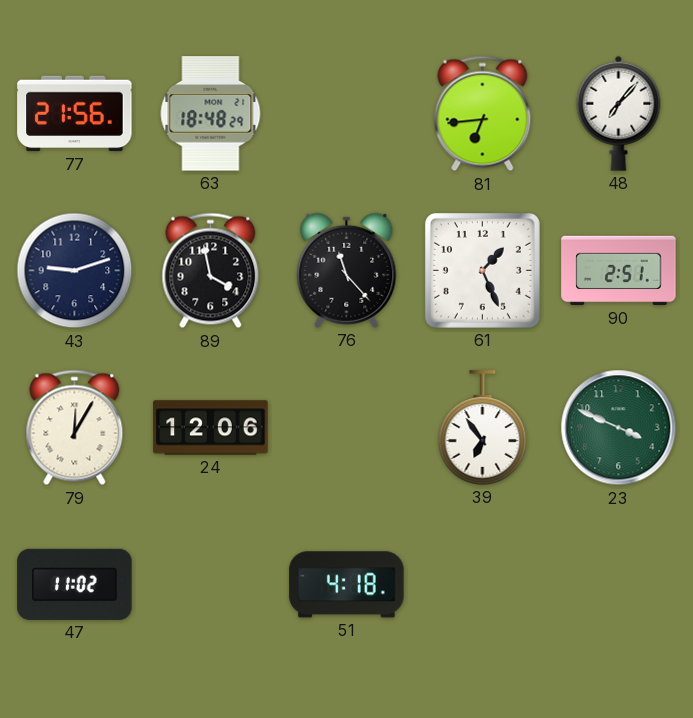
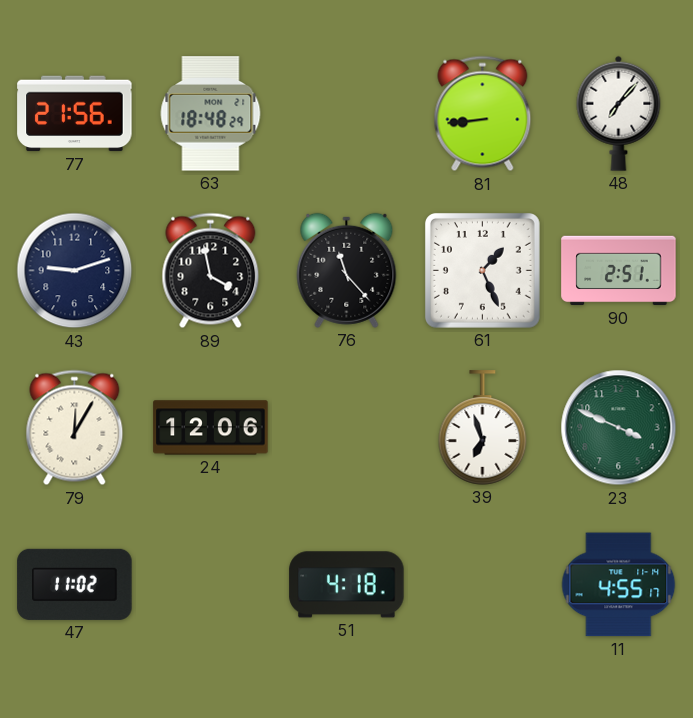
81: 6:44 -> 8:44 (483, 114)
39: 6:54 -> 6:57 (483, 428)
11: none -> 4:55 (619, 585)
